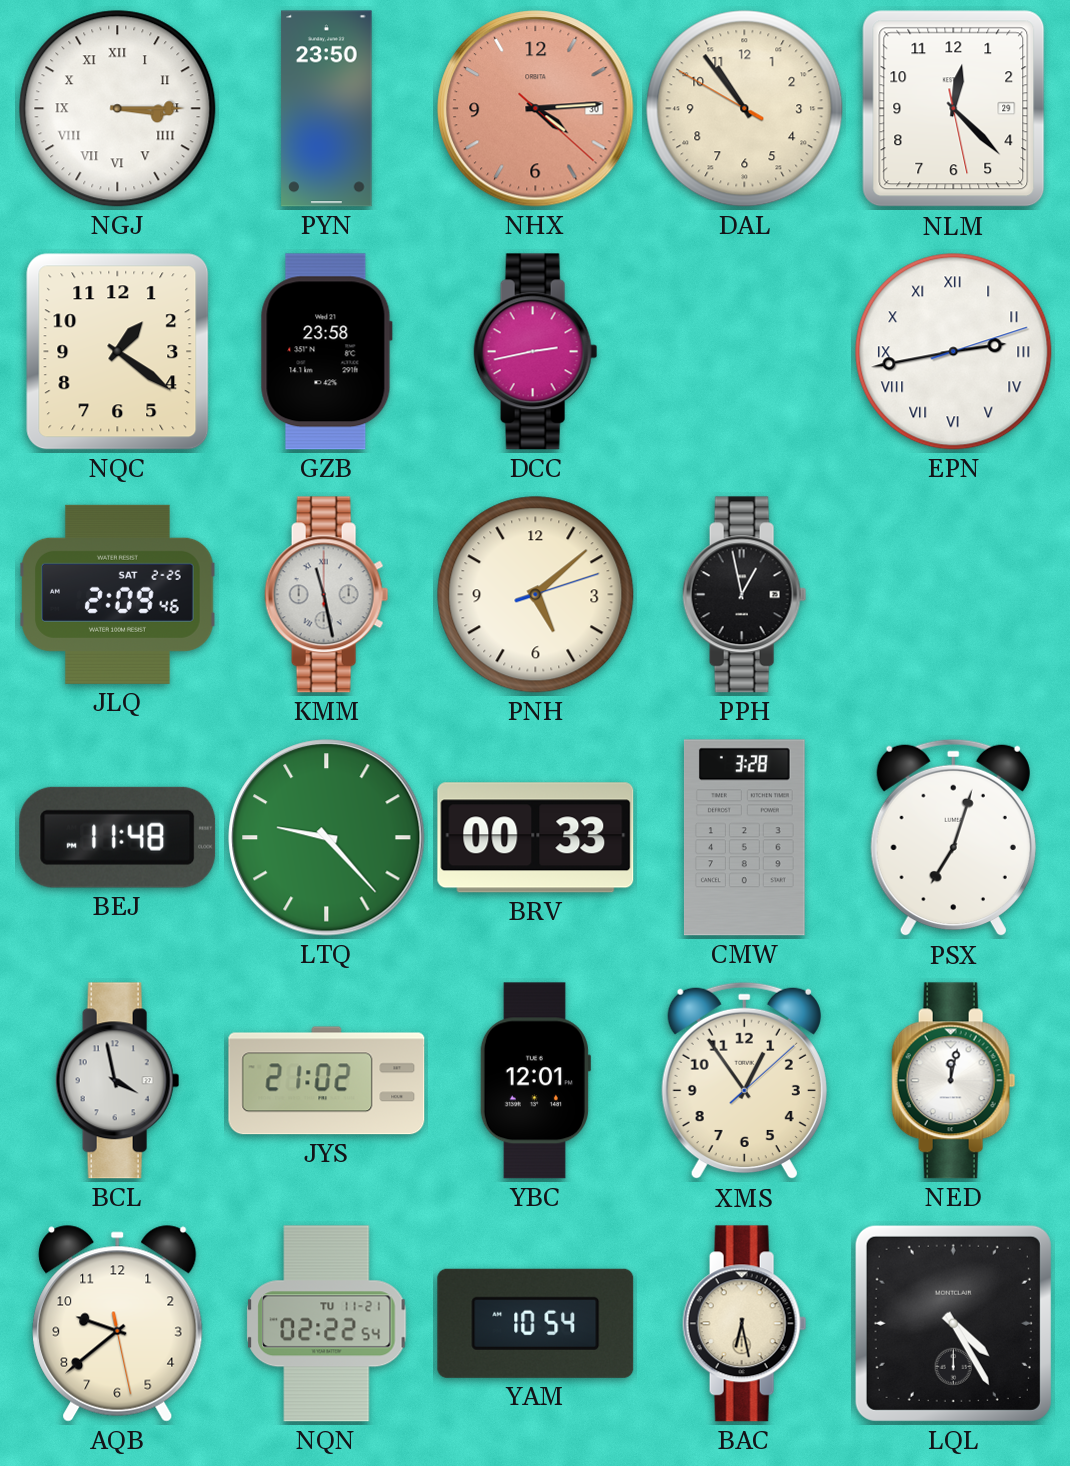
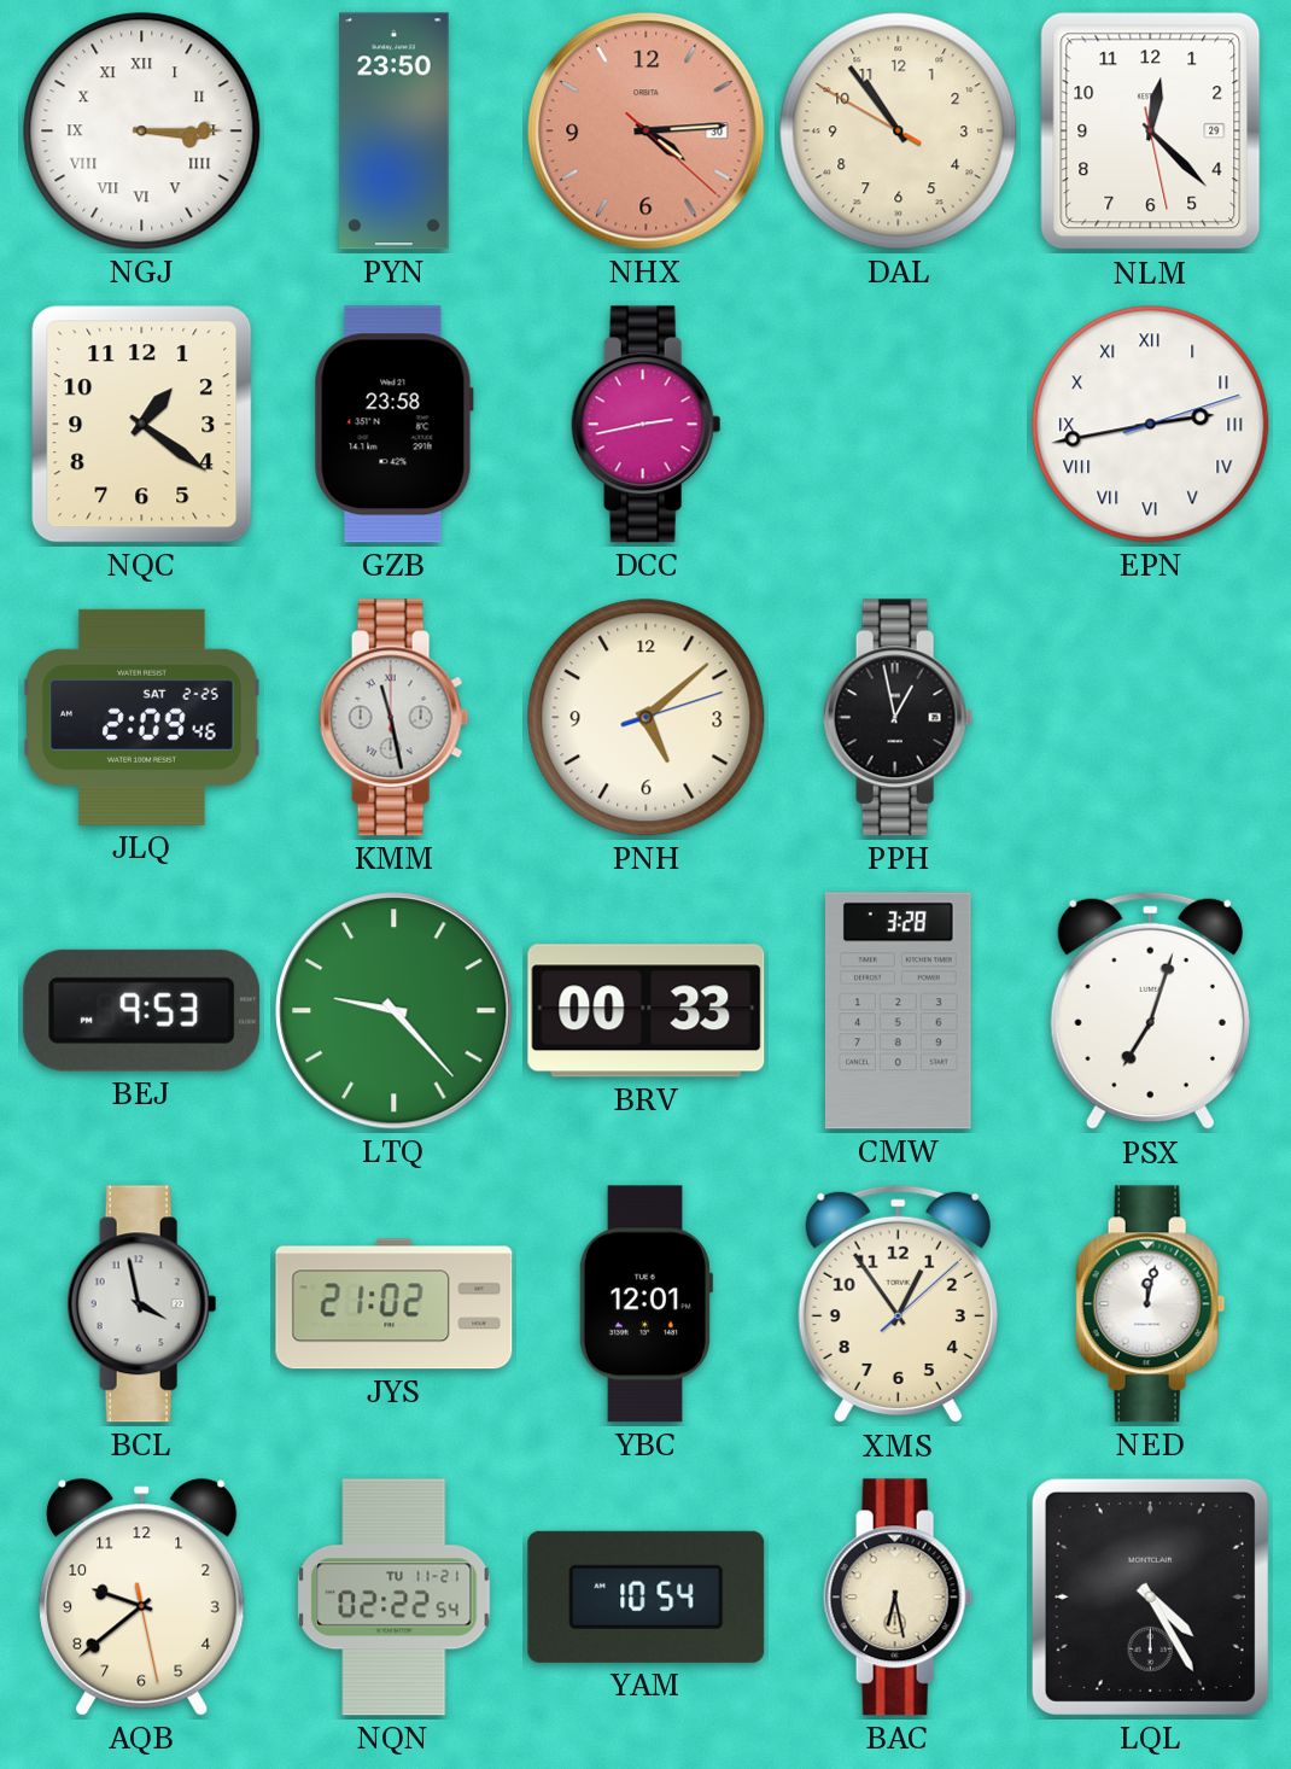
BEJ: 11:48 -> 9:53 (142, 1010)
